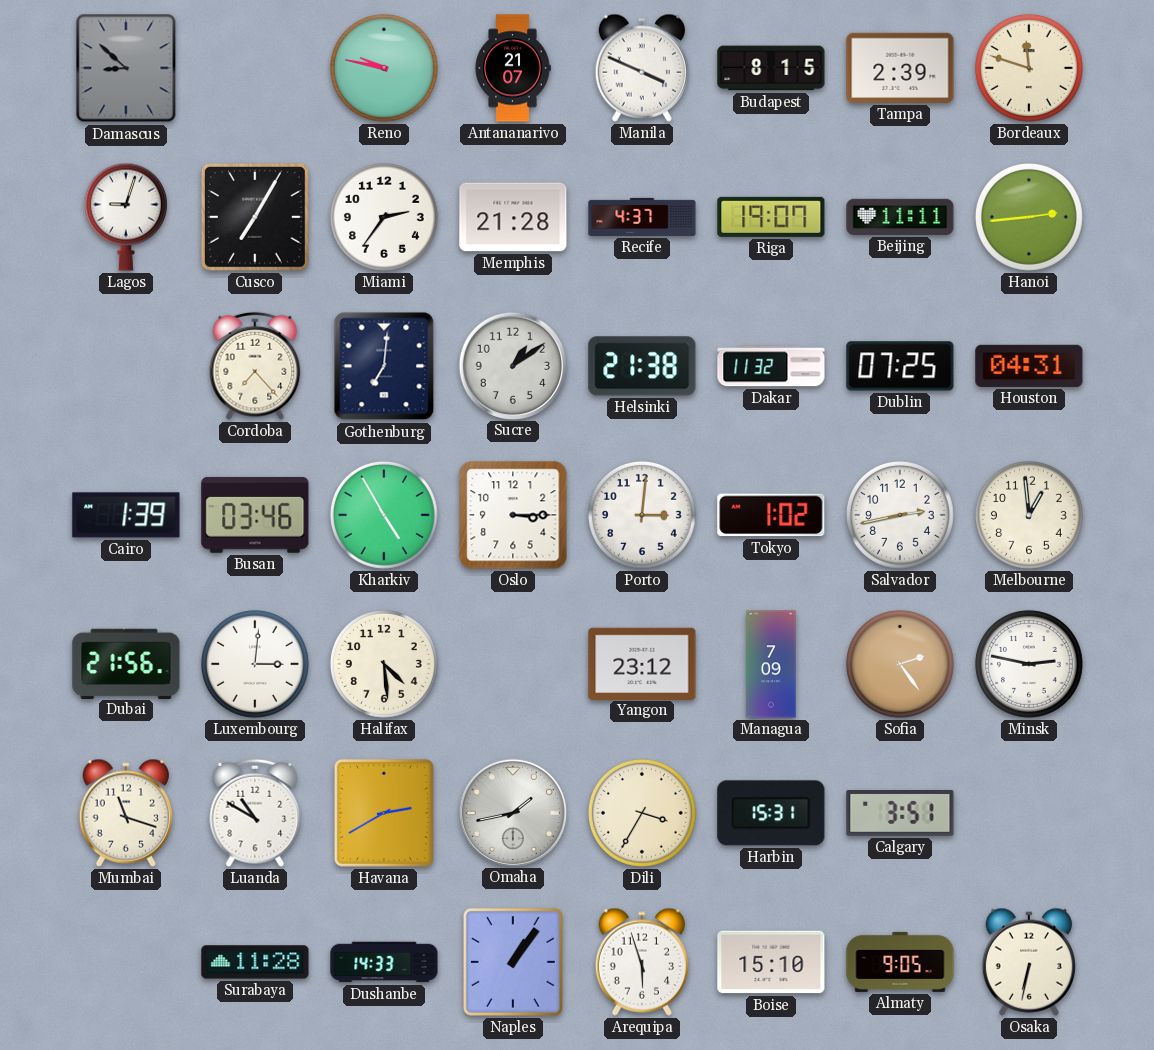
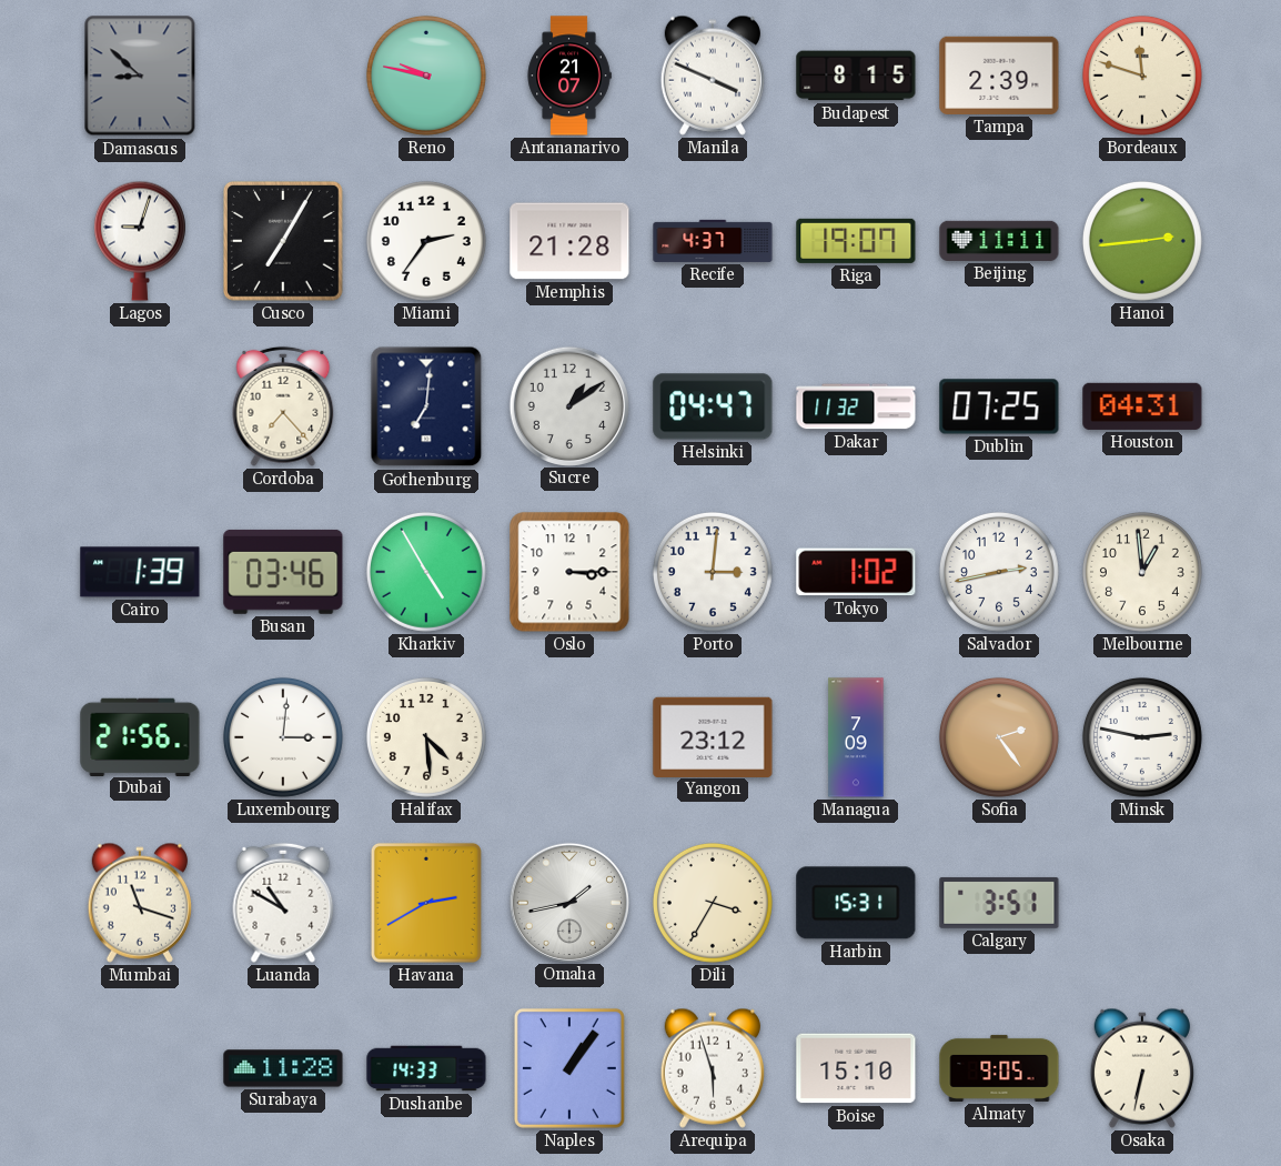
Helsinki: 21:38 -> 04:47 (713, 406)
